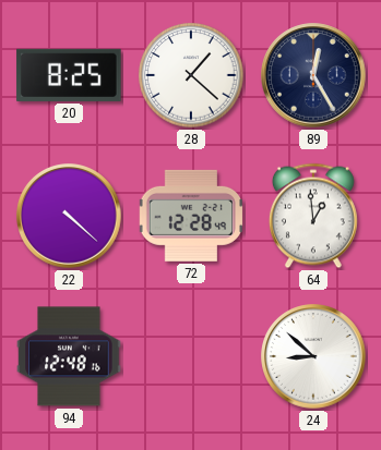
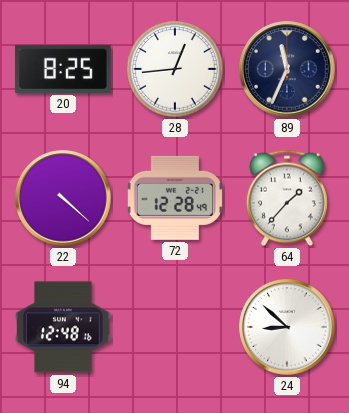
28: 1:22 -> 12:44 (175, 69)
89: 12:25 -> 11:34 (287, 69)
64: 12:59 -> 1:37 (287, 198)
